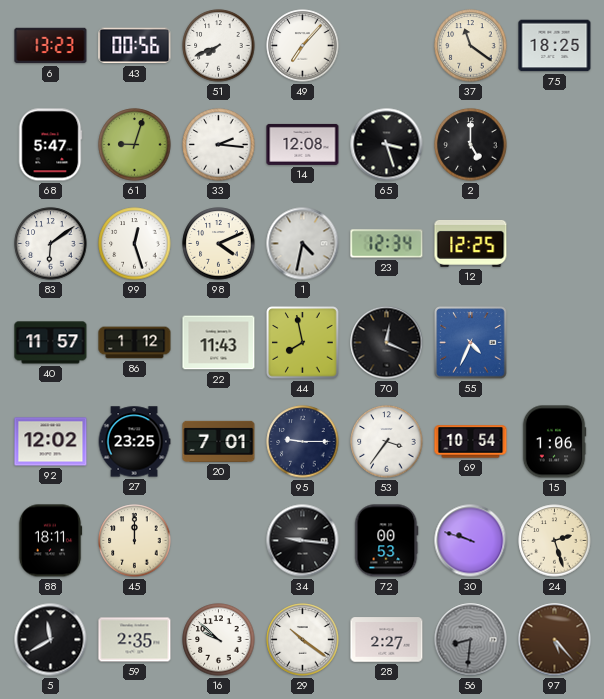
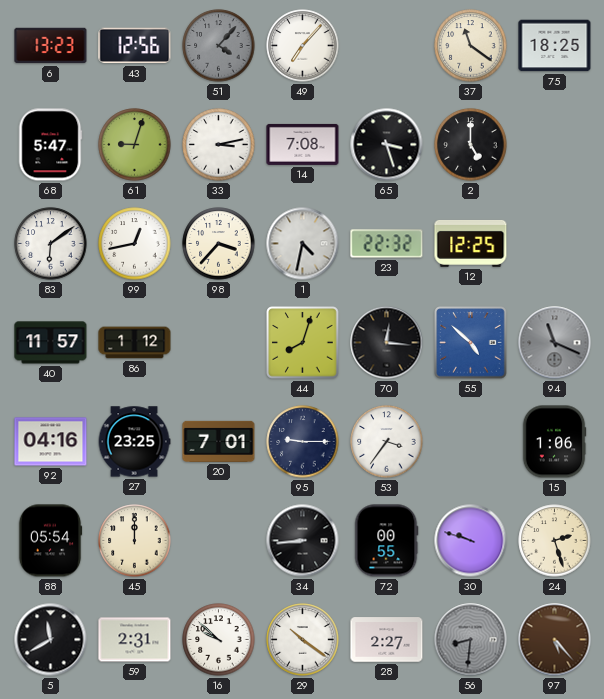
43: 00:56 -> 12:56 (135, 46)
51: 7:41 -> 4:07 (219, 46)
51 dial: white -> grey (219, 46)
33: 2:16 -> 3:13 (219, 145)
14: 12:08 -> 7:08 (303, 144)
99: 12:27 -> 12:43 (135, 244)
98: 4:11 -> 3:37 (219, 244)
23: 12:34 -> 22:32 (387, 244)
22: 11:43 -> none (219, 343)
44: 7:58 -> 8:03 (303, 343)
70: 12:19 -> 12:16 (387, 343)
55: 4:34 -> 4:52 (471, 343)
94: none -> 11:19 (555, 343)
92: 12:02 -> 04:16 (51, 442)
69: 10:54 -> none (471, 442)
88: 18:11 -> 05:54 (50, 541)
34: 9:16 -> 8:44 (303, 541)
72: 00:53 -> 00:55 (386, 541)
59: 2:35 -> 2:31 (135, 640)
